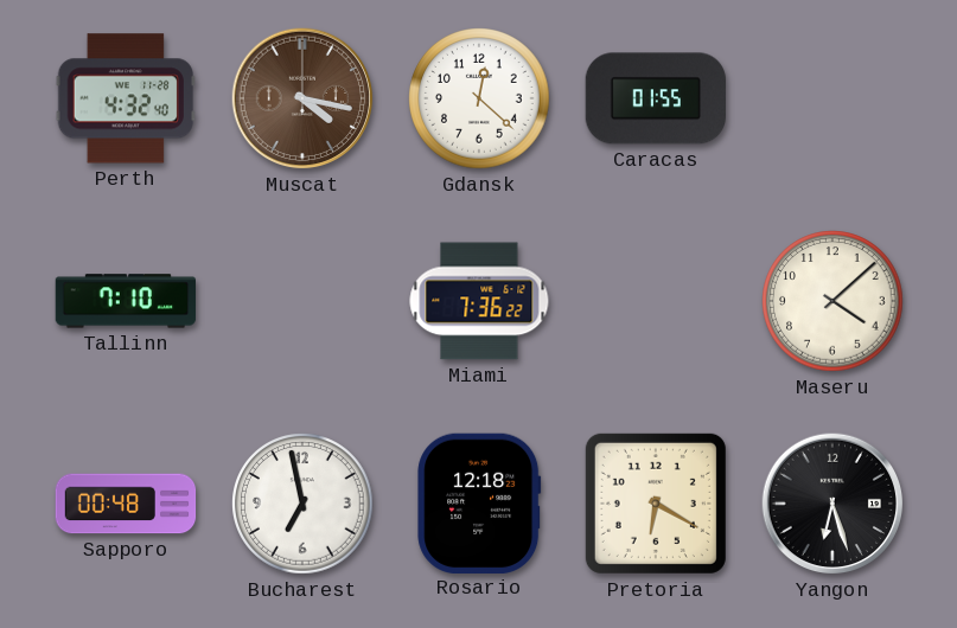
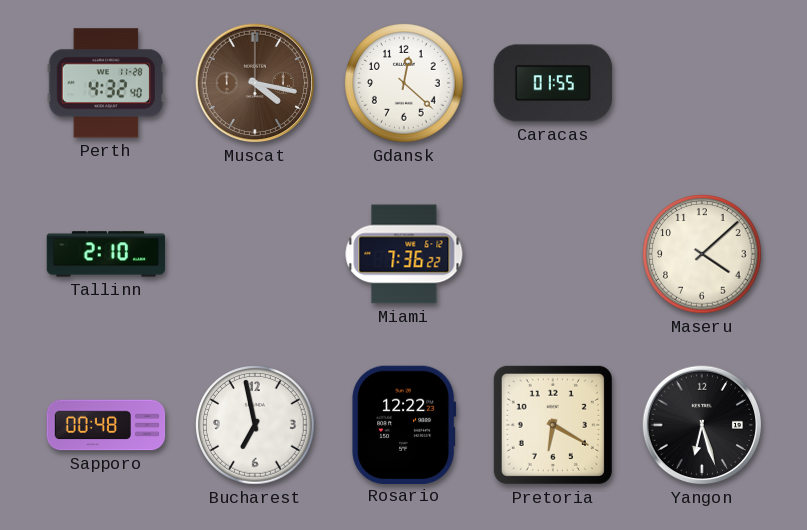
Tallinn: 7:10 -> 2:10 (106, 254)
Rosario: 12:18 -> 12:22 (404, 424)
